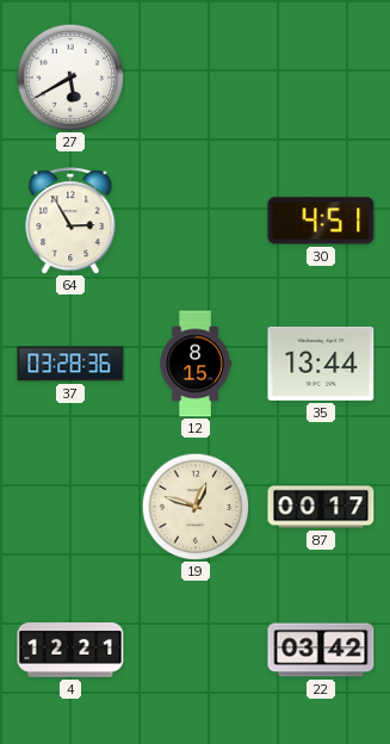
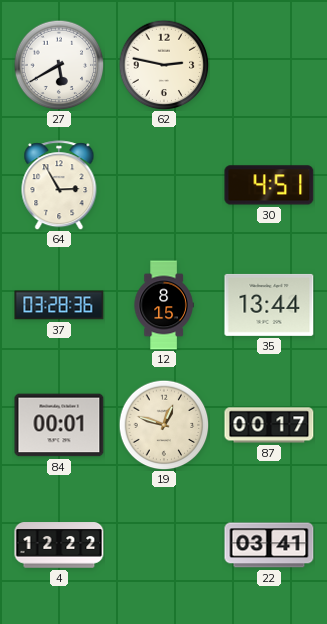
62: none -> 2:47 (164, 65)
84: none -> 00:01 (59, 425)
4: 12:21 -> 12:22 (59, 545)
22: 03:42 -> 03:41 (269, 545)
